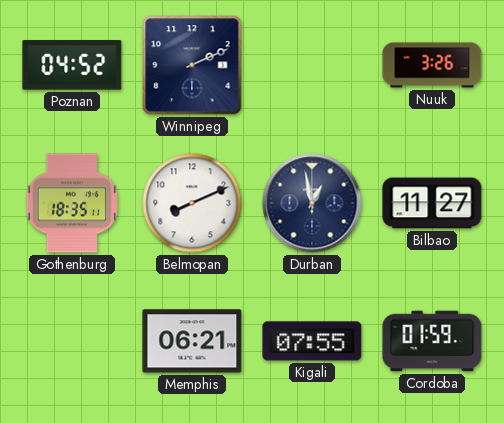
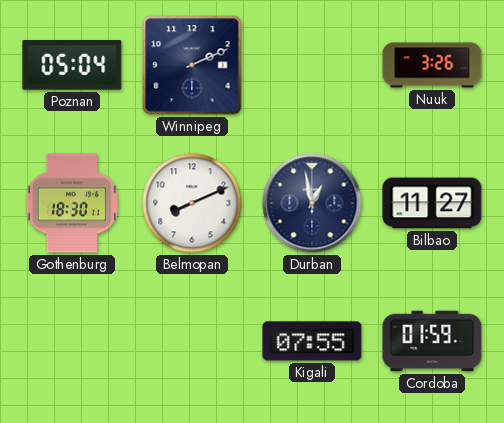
Poznan: 04:52 -> 05:04 (72, 65)
Gothenburg: 18:35 -> 18:30 (72, 203)
Memphis: 06:21 -> none (192, 341)
